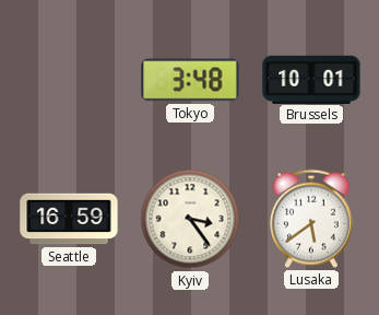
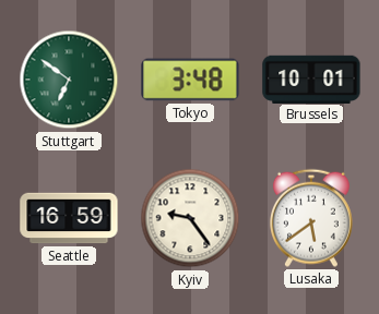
Stuttgart: none -> 6:51 (69, 80)
Kyiv: 3:24 -> 9:24 (190, 218)
